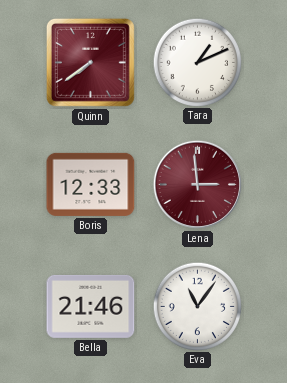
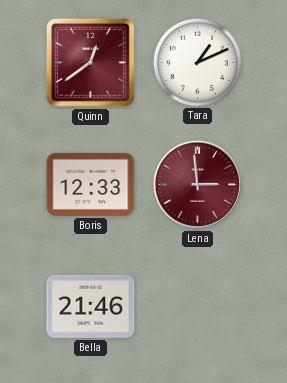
Quinn: 7:39 -> 12:39 (90, 62)
Eva: 11:06 -> none (197, 306)
